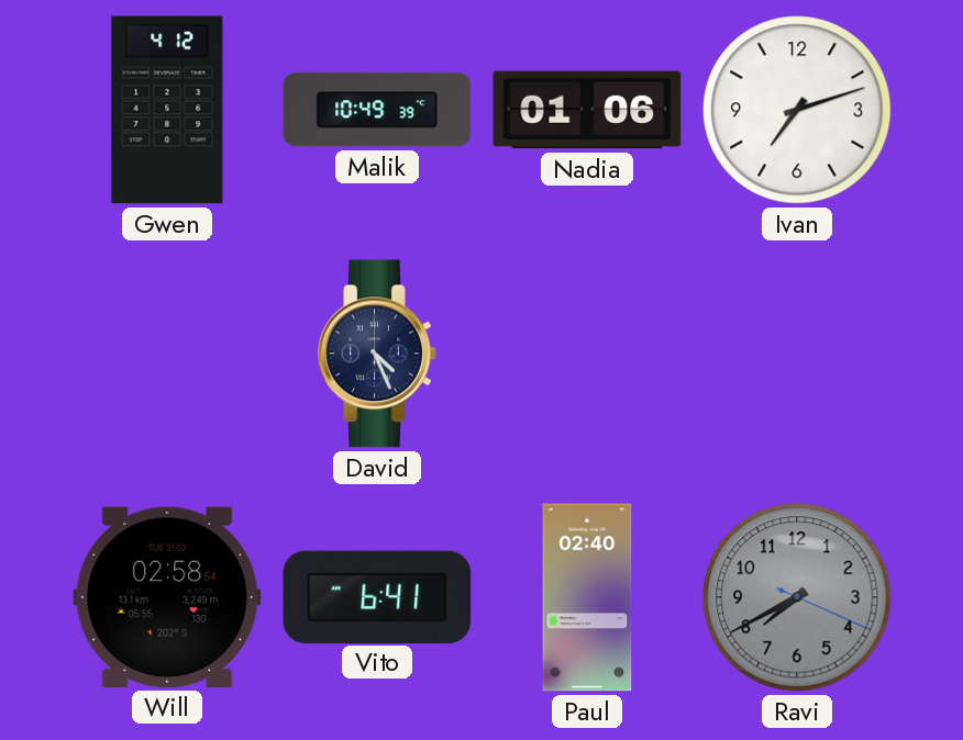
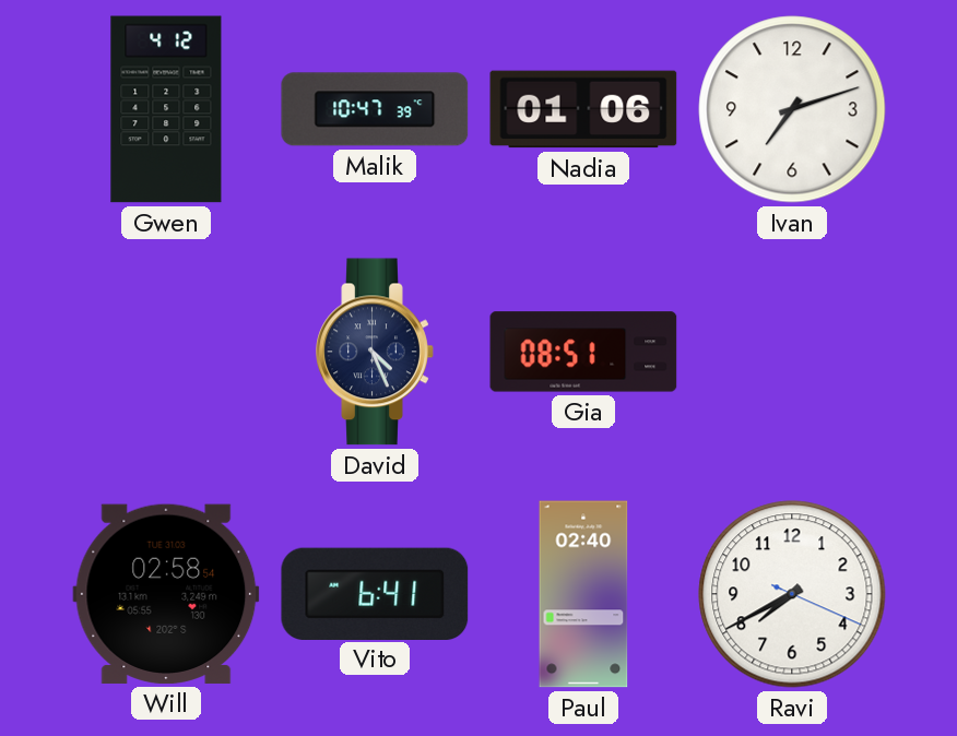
Malik: 10:49 -> 10:47 (375, 109)
Gia: none -> 08:51 (583, 352)
Ravi dial: grey -> white (792, 594)
